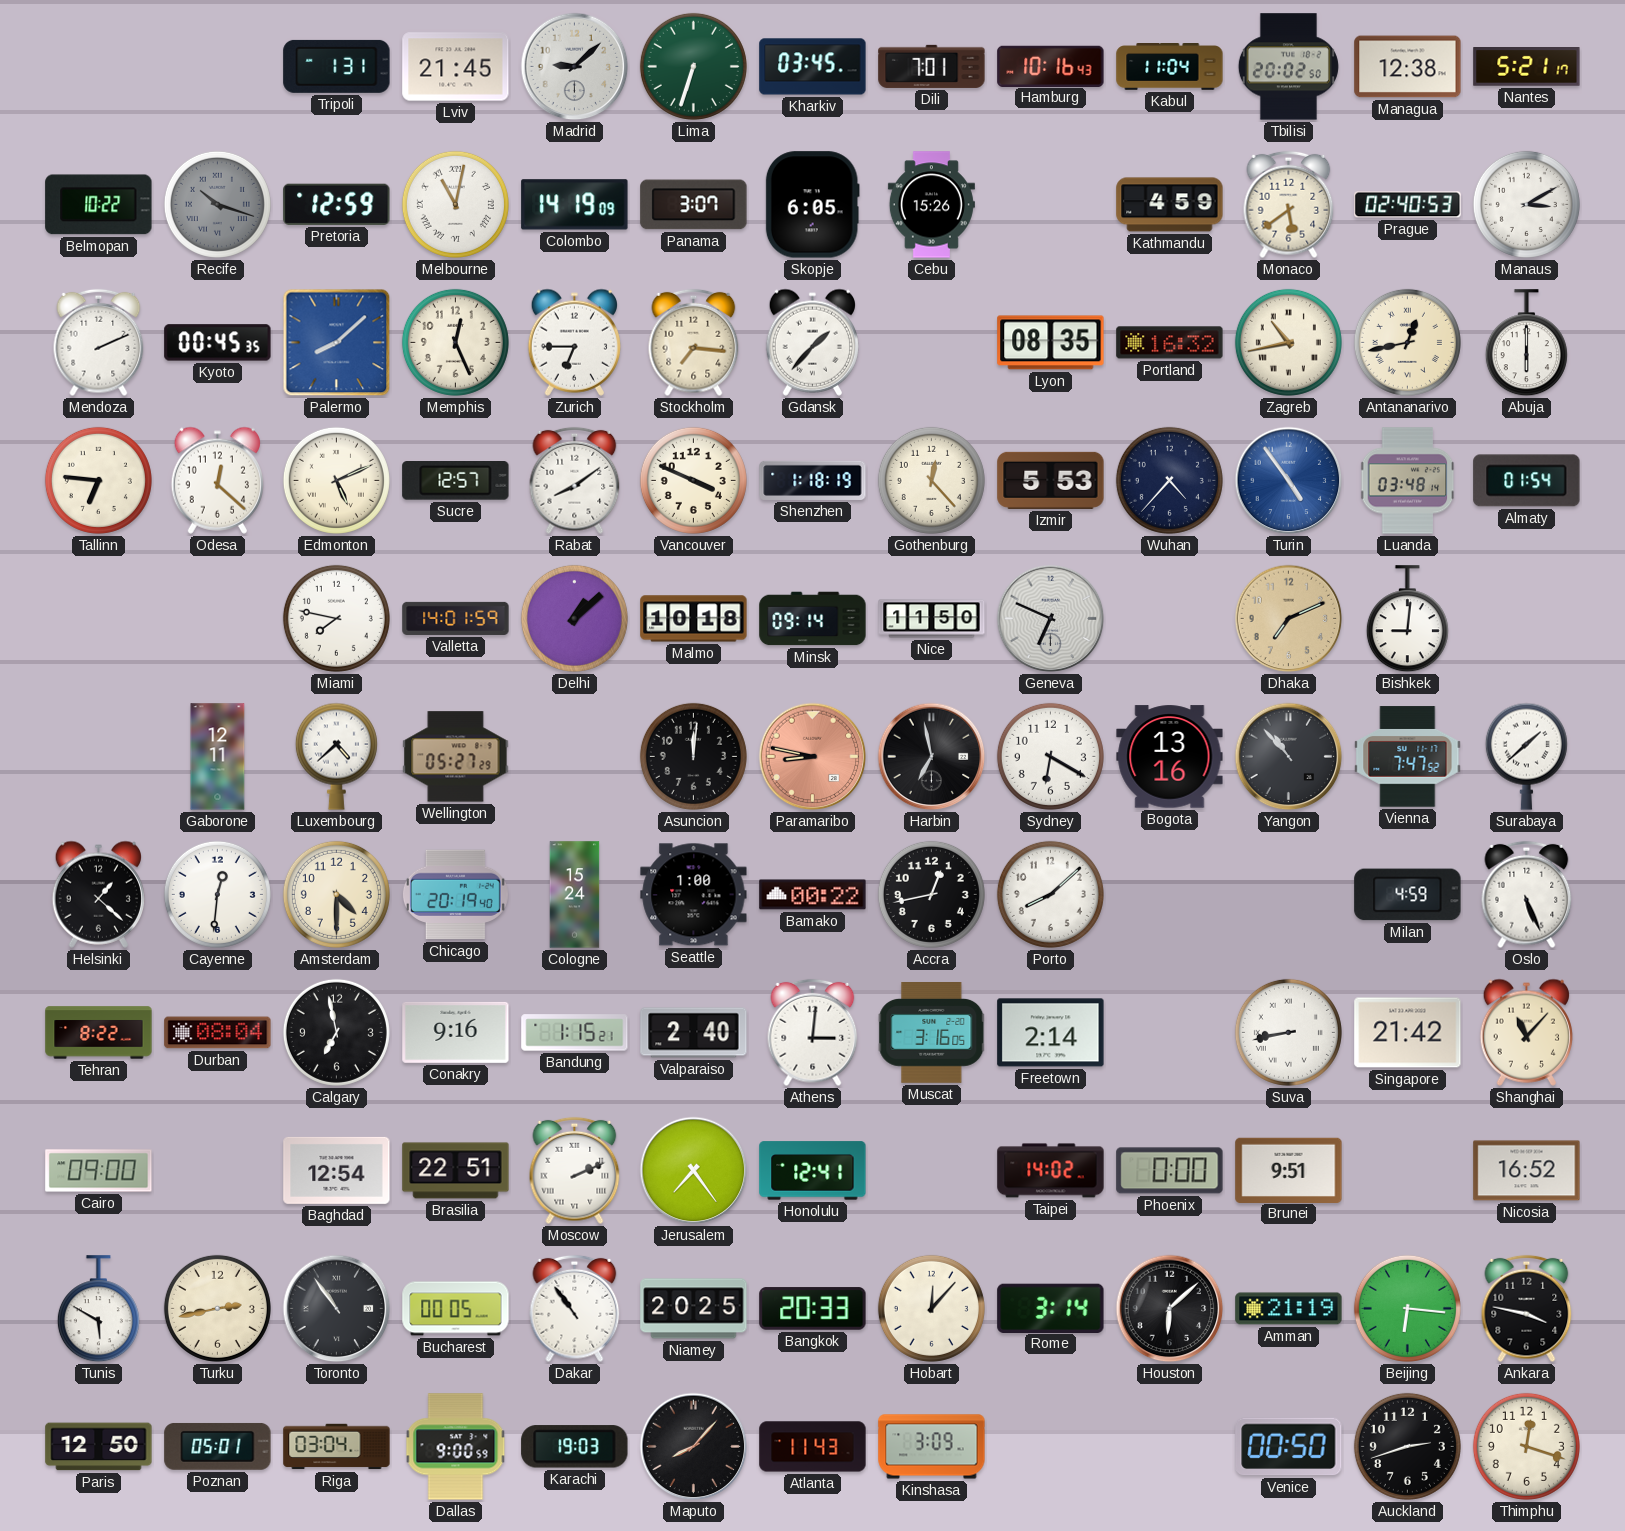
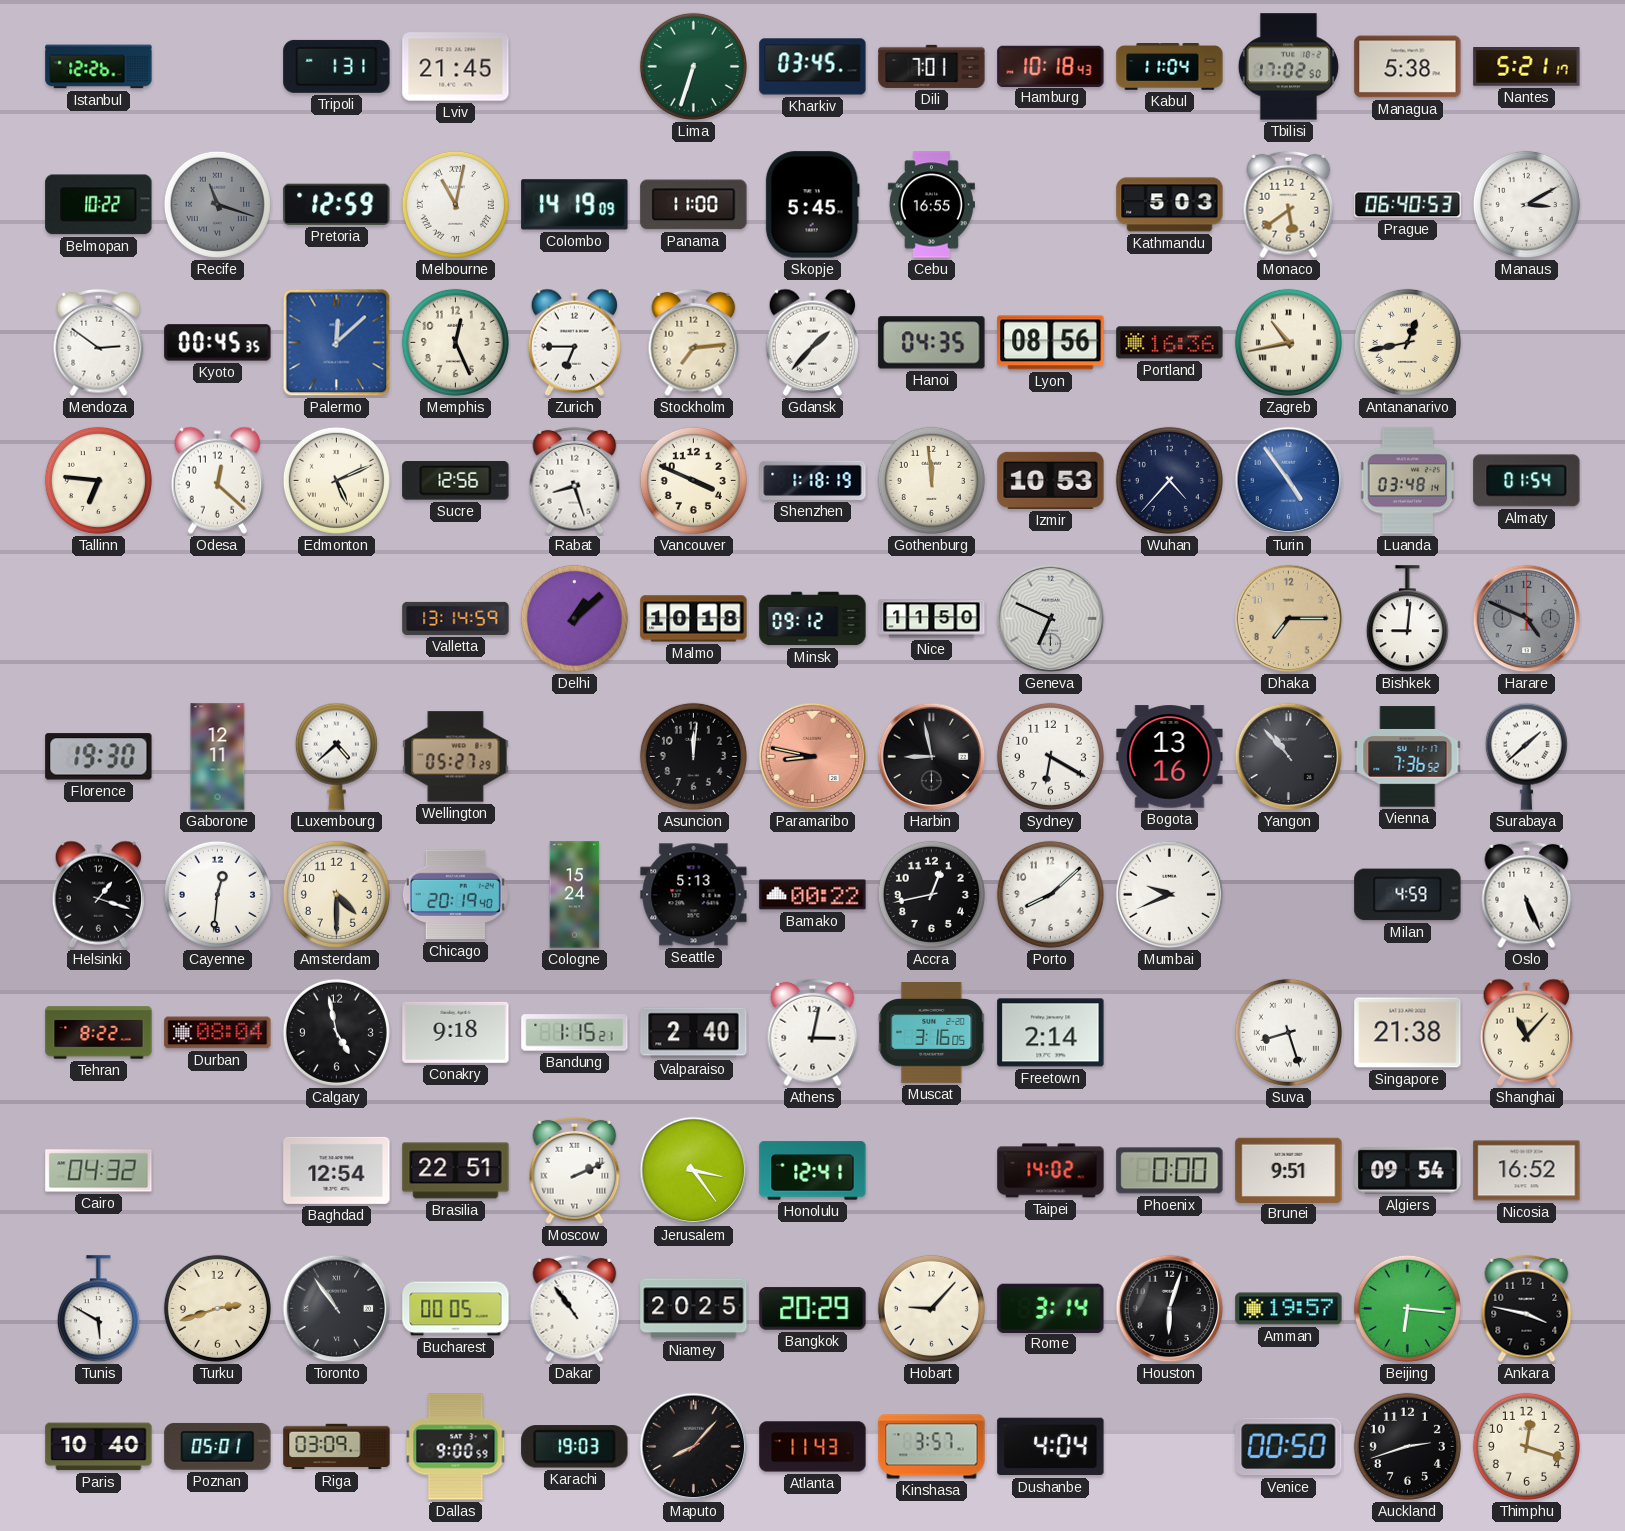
Istanbul: none -> 12:26 (99, 67)
Madrid: 9:08 -> none (575, 67)
Hamburg: 10:16 -> 10:18 (1051, 66)
Tbilisi: 20:02 -> 17:02 (1288, 67)
Managua: 12:38 -> 5:38 (1408, 67)
Recife: 10:18 -> 11:18 (217, 204)
Panama: 3:07 -> 11:00 (694, 205)
Skopje: 6:05 -> 5:45 (812, 205)
Cebu: 15:26 -> 16:55 (931, 205)
Kathmandu: 4:59 -> 5:03 (1170, 205)
Prague: 02:40 -> 06:40 (1408, 205)
Mendoza: 2:11 -> 2:51 (99, 343)
Palermo: 8:08 -> 12:08 (337, 343)
Stockholm: 7:16 -> 7:14 (694, 343)
Hanoi: none -> 04:35 (932, 343)
Lyon: 08:35 -> 08:56 (1051, 343)
Portland: 16:32 -> 16:36 (1170, 343)
Abuja: 6:00 -> none (1526, 343)
Sucre: 12:57 -> 12:56 (456, 481)
Rabat: 8:09 -> 8:27 (575, 481)
Gothenburg: 12:23 -> 11:59 (931, 480)
Izmir: 5:53 -> 10:53 (1051, 480)
Miami: 7:47 -> none (336, 618)
Valletta: 14:01 -> 13:14 (456, 618)
Minsk: 09:14 -> 09:12 (813, 619)
Dhaka: 7:11 -> 7:15 (1289, 619)
Harare: none -> 4:49 (1527, 619)
Florence: none -> 19:30 (99, 757)
Harbin: 6:58 -> 8:58 (932, 757)
Vienna: 7:47 -> 7:36 (1408, 757)
Helsinki: 1:22 -> 1:18 (98, 894)
Seattle: 1:00 -> 5:13 (694, 895)
Mumbai: none -> 9:41 (1170, 895)
Calgary: 6:58 -> 4:58 (336, 1032)
Conakry: 9:16 -> 9:18 (456, 1032)
Athens: 3:01 -> 3:02 (813, 1033)
Suva: 8:43 -> 8:27 (1288, 1032)
Singapore: 21:42 -> 21:38 (1408, 1033)
Cairo: 09:00 -> 04:32 (99, 1171)
Jerusalem: 7:24 -> 3:24 (694, 1171)
Algiers: none -> 09:54 (1408, 1171)
Turku: 2:43 -> 2:42 (217, 1308)
Bangkok: 20:33 -> 20:29 (813, 1309)
Hobart: 12:07 -> 9:07 (931, 1308)
Houston: 6:08 -> 6:03 (1170, 1309)
Amman: 21:19 -> 19:57 (1289, 1309)
Paris: 12:50 -> 10:40 (99, 1447)
Riga: 03:04 -> 03:09 (337, 1447)
Kinshasa: 3:09 -> 3:57 (932, 1447)
Dushanbe: none -> 4:04 (1051, 1447)
